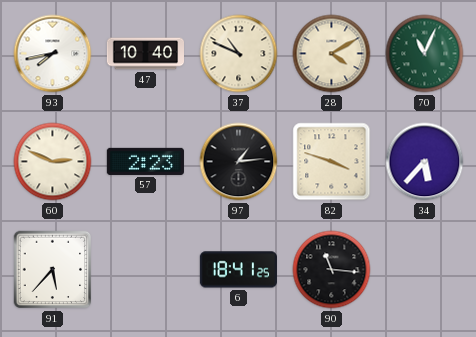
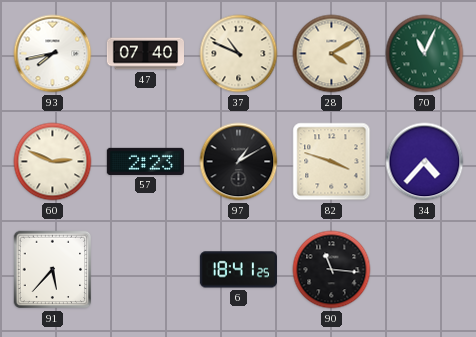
47: 10:40 -> 07:40 (145, 54)
97: 1:14 -> 1:10 (239, 162)
34: 5:37 -> 4:37 (425, 162)
